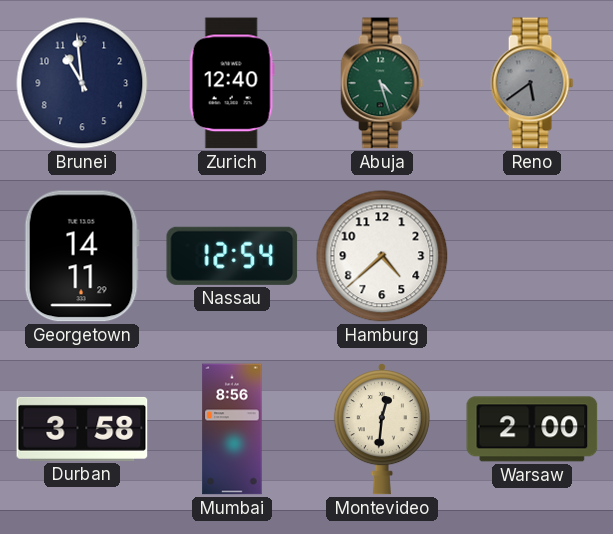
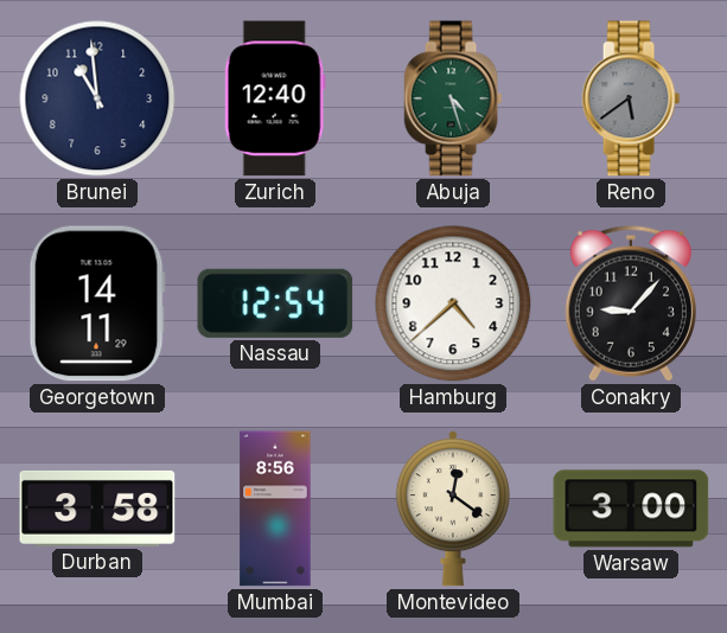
Conakry: none -> 9:07 (631, 303)
Montevideo: 12:31 -> 12:21 (453, 509)
Warsaw: 2:00 -> 3:00 (631, 509)
